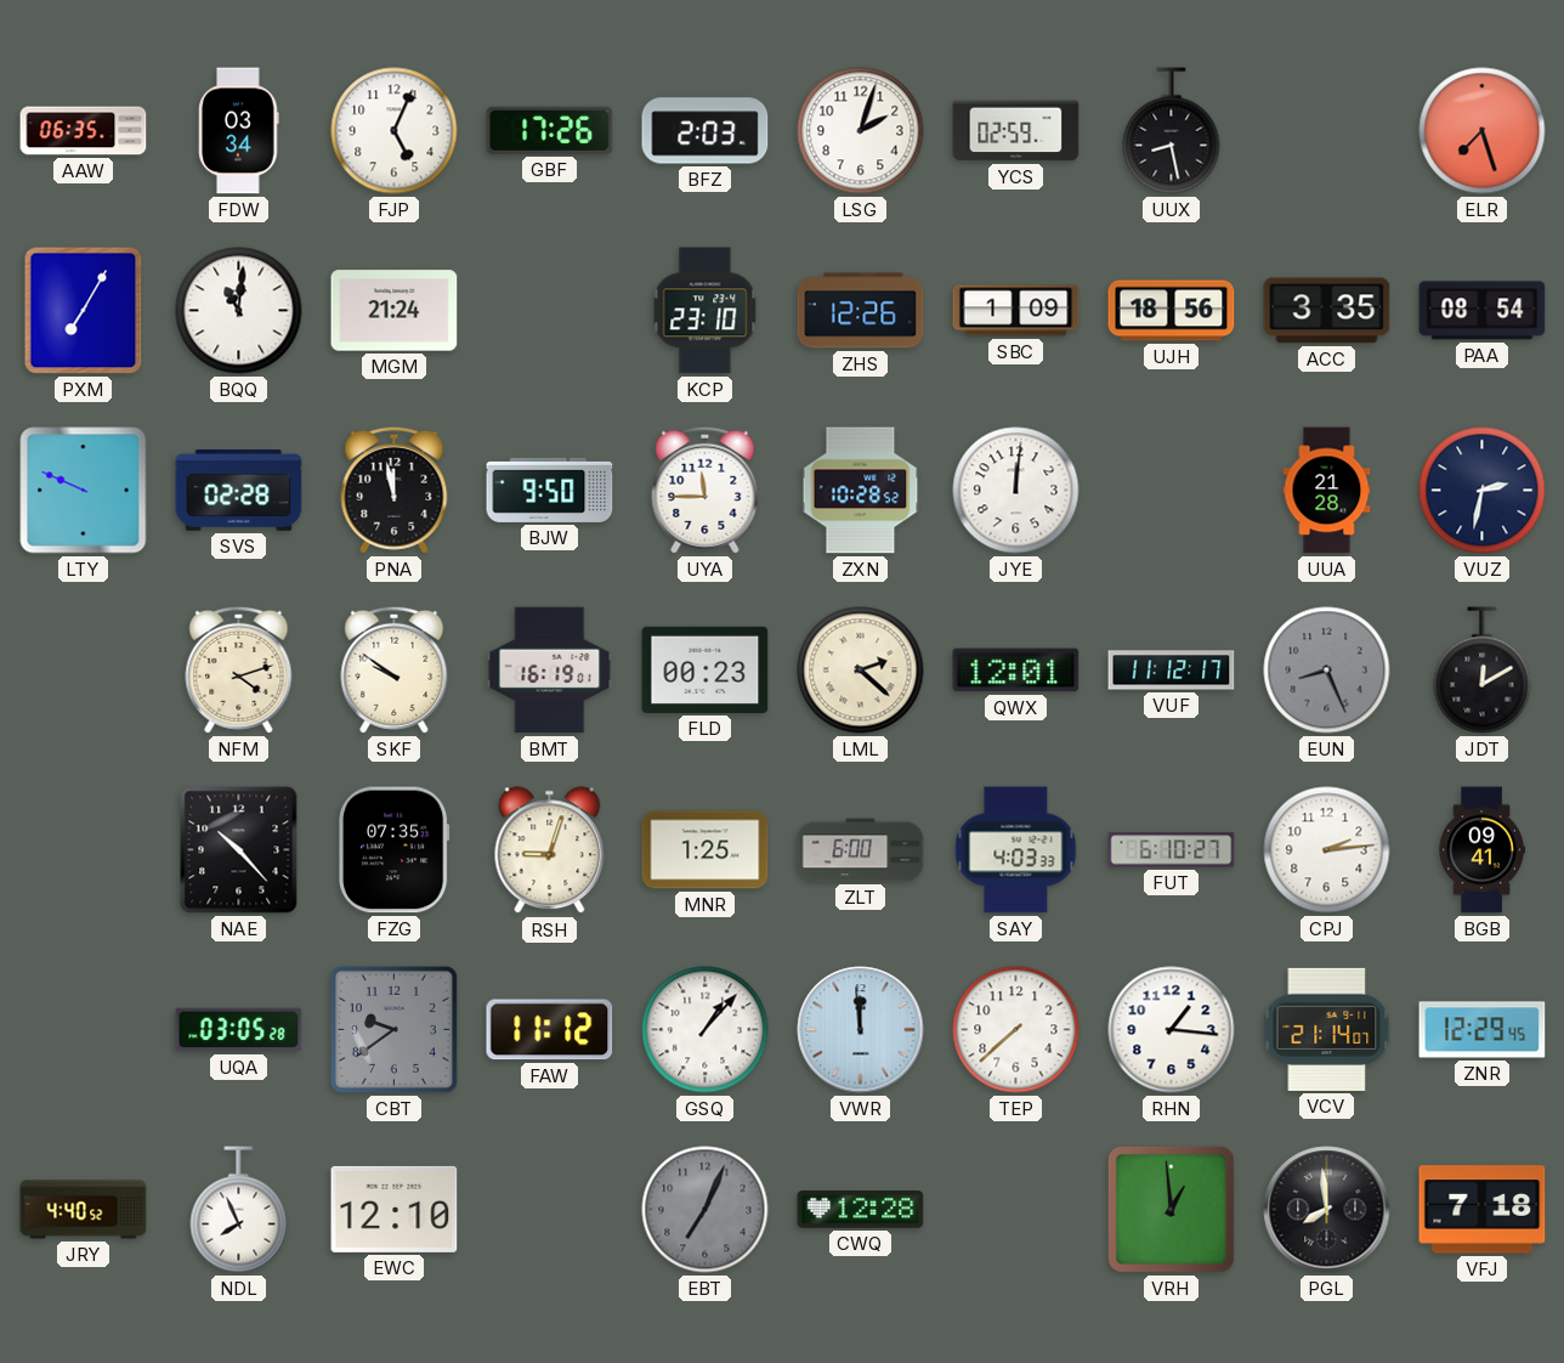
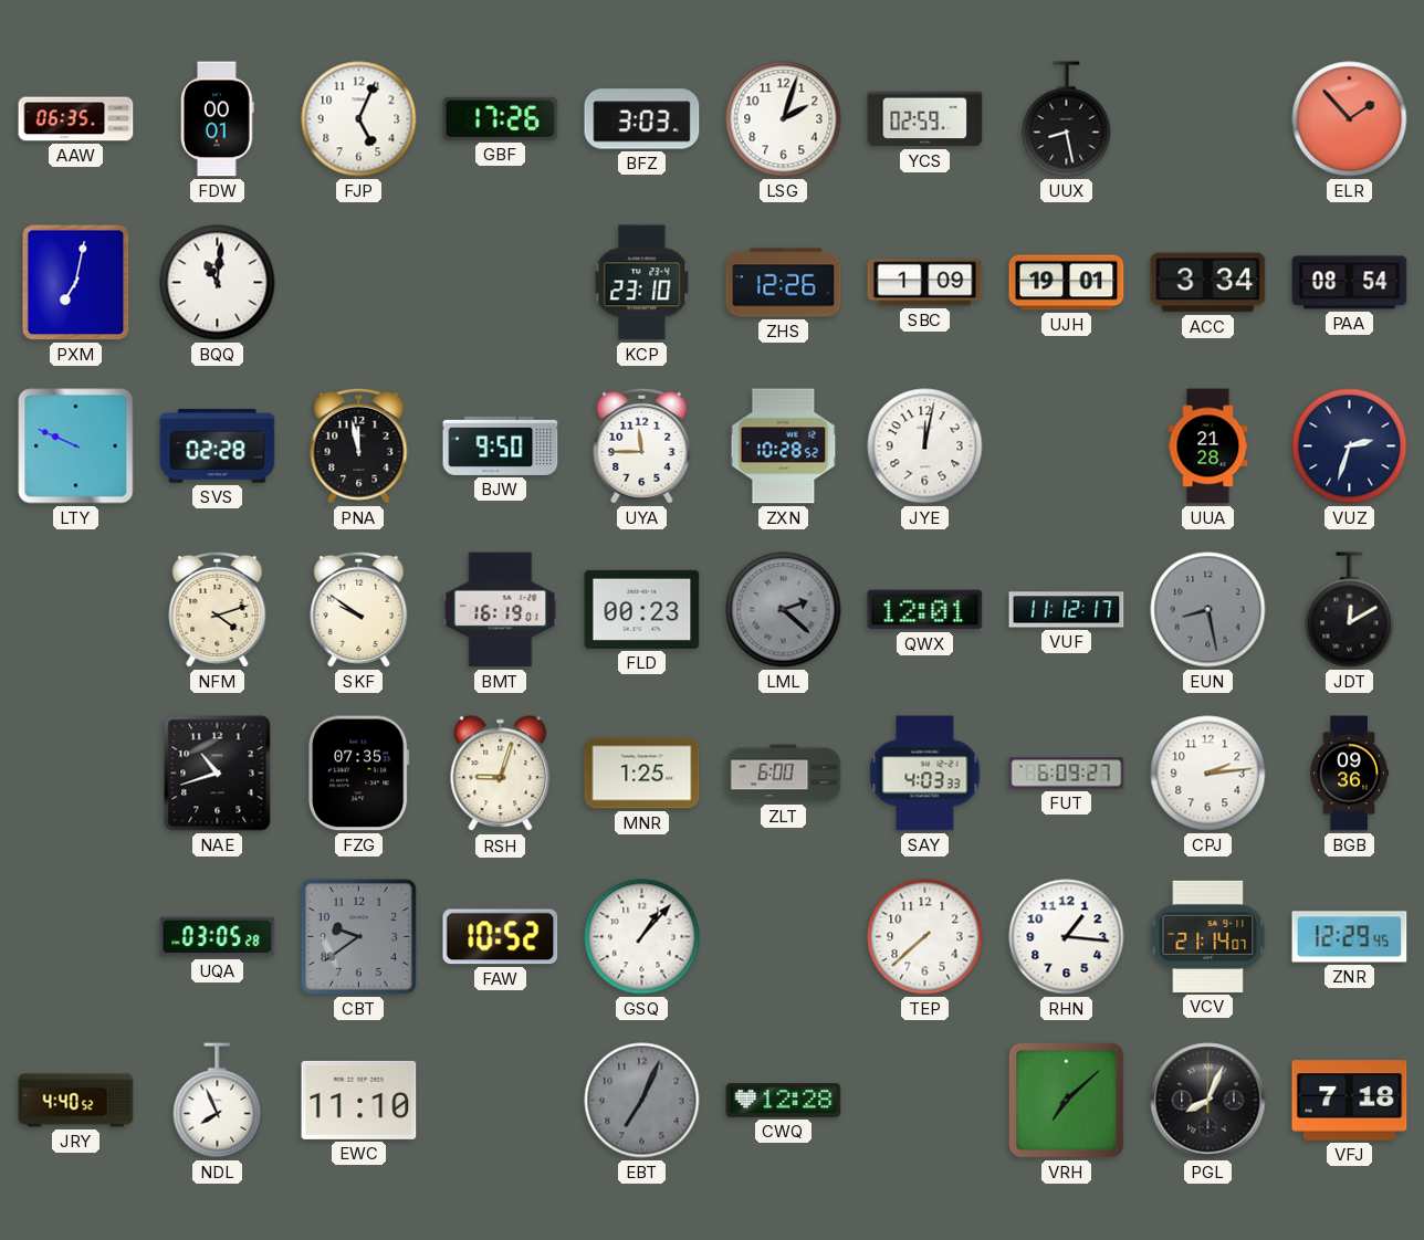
FDW: 03:34 -> 00:01 (218, 119)
BFZ: 2:03 -> 3:03 (642, 119)
ELR: 7:27 -> 1:53 (1350, 119)
PXM: 7:05 -> 7:02 (76, 283)
MGM: 21:24 -> none (395, 311)
UJH: 18:56 -> 19:01 (1067, 283)
ACC: 3:35 -> 3:34 (1208, 283)
JYE: 12:01 -> 12:02 (925, 446)
VUZ: 2:32 -> 2:33 (1350, 446)
LML dial: cream -> grey (784, 610)
EUN: 8:26 -> 8:28 (1208, 610)
NAE: 10:23 -> 10:42 (218, 774)
FUT: 6:10 -> 6:09 (1067, 774)
BGB: 09:41 -> 09:36 (1349, 774)
FAW: 11:12 -> 10:52 (501, 937)
VWR: 11:59 -> none (861, 1030)
EWC: 12:10 -> 11:10 (359, 1100)
VRH: 12:59 -> 7:08 (1066, 1100)
PGL: 7:59 -> 8:04 (1208, 1101)
